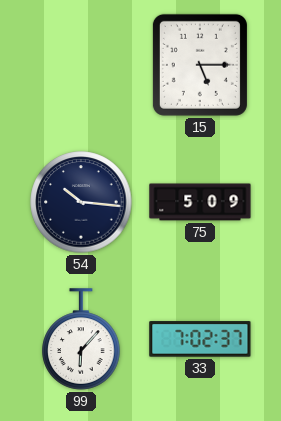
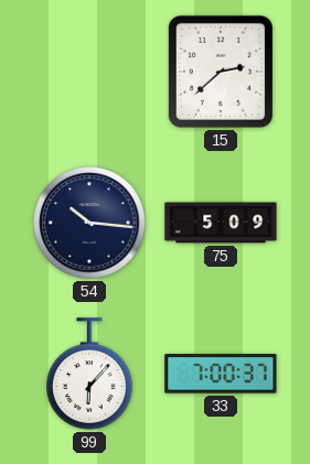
15: 5:15 -> 2:38 (221, 72)
33: 7:02 -> 7:00 (221, 374)
